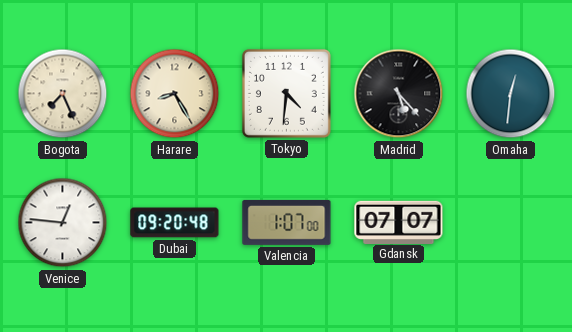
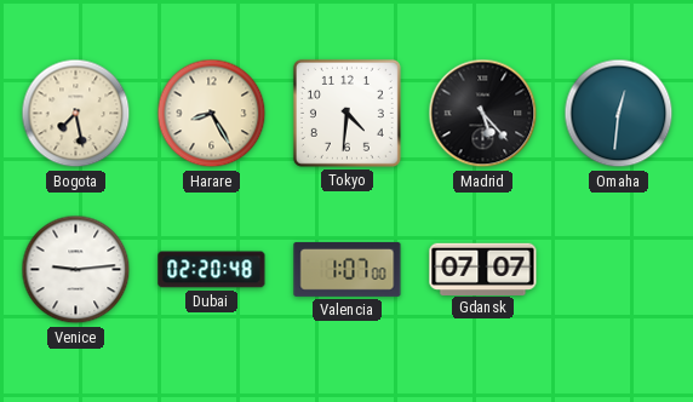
Bogota: 7:26 -> 7:28 (76, 114)
Venice: 12:46 -> 9:14 (76, 270)
Dubai: 09:20 -> 02:20 (212, 270)
